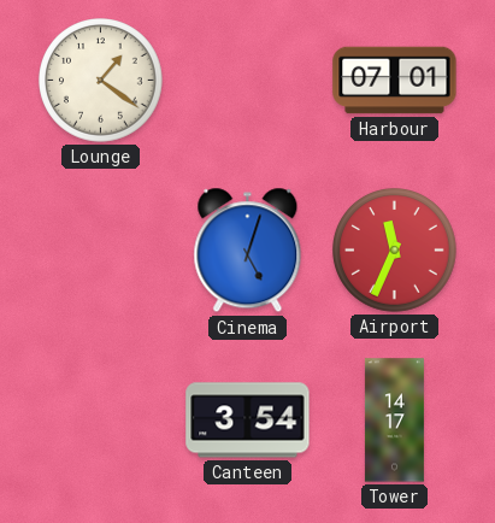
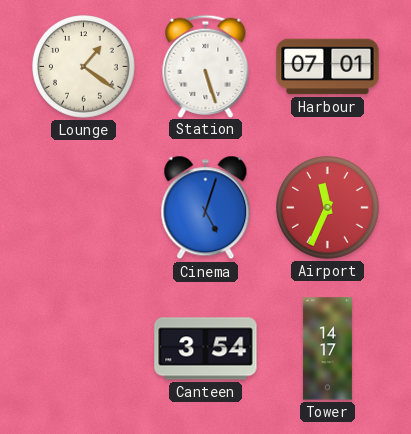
Station: none -> 5:27 (206, 66)
